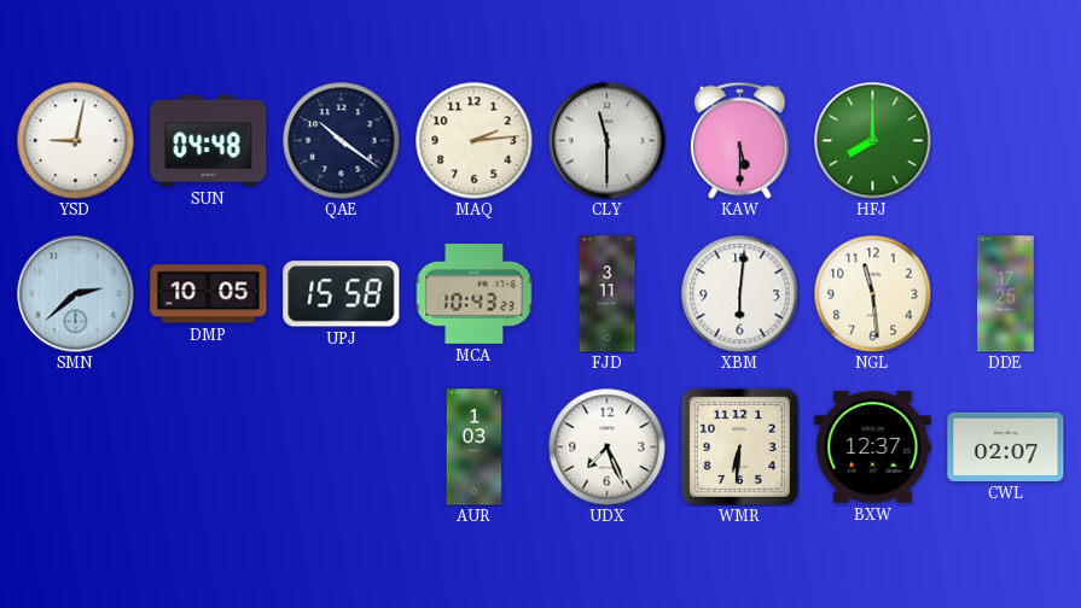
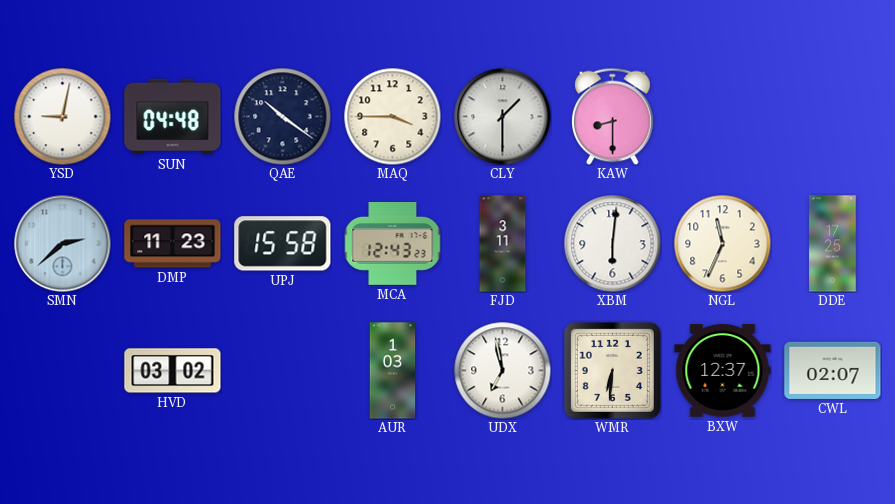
MAQ: 2:14 -> 3:45 (392, 116)
CLY: 11:30 -> 1:30 (503, 117)
KAW: 5:30 -> 8:30 (613, 116)
HFJ: 8:00 -> none (873, 141)
DMP: 10:05 -> 11:23 (173, 244)
MCA: 10:43 -> 12:43 (392, 243)
NGL: 11:29 -> 11:34 (722, 243)
HVD: none -> 03:02 (173, 371)
UDX: 7:26 -> 6:58 (502, 370)
